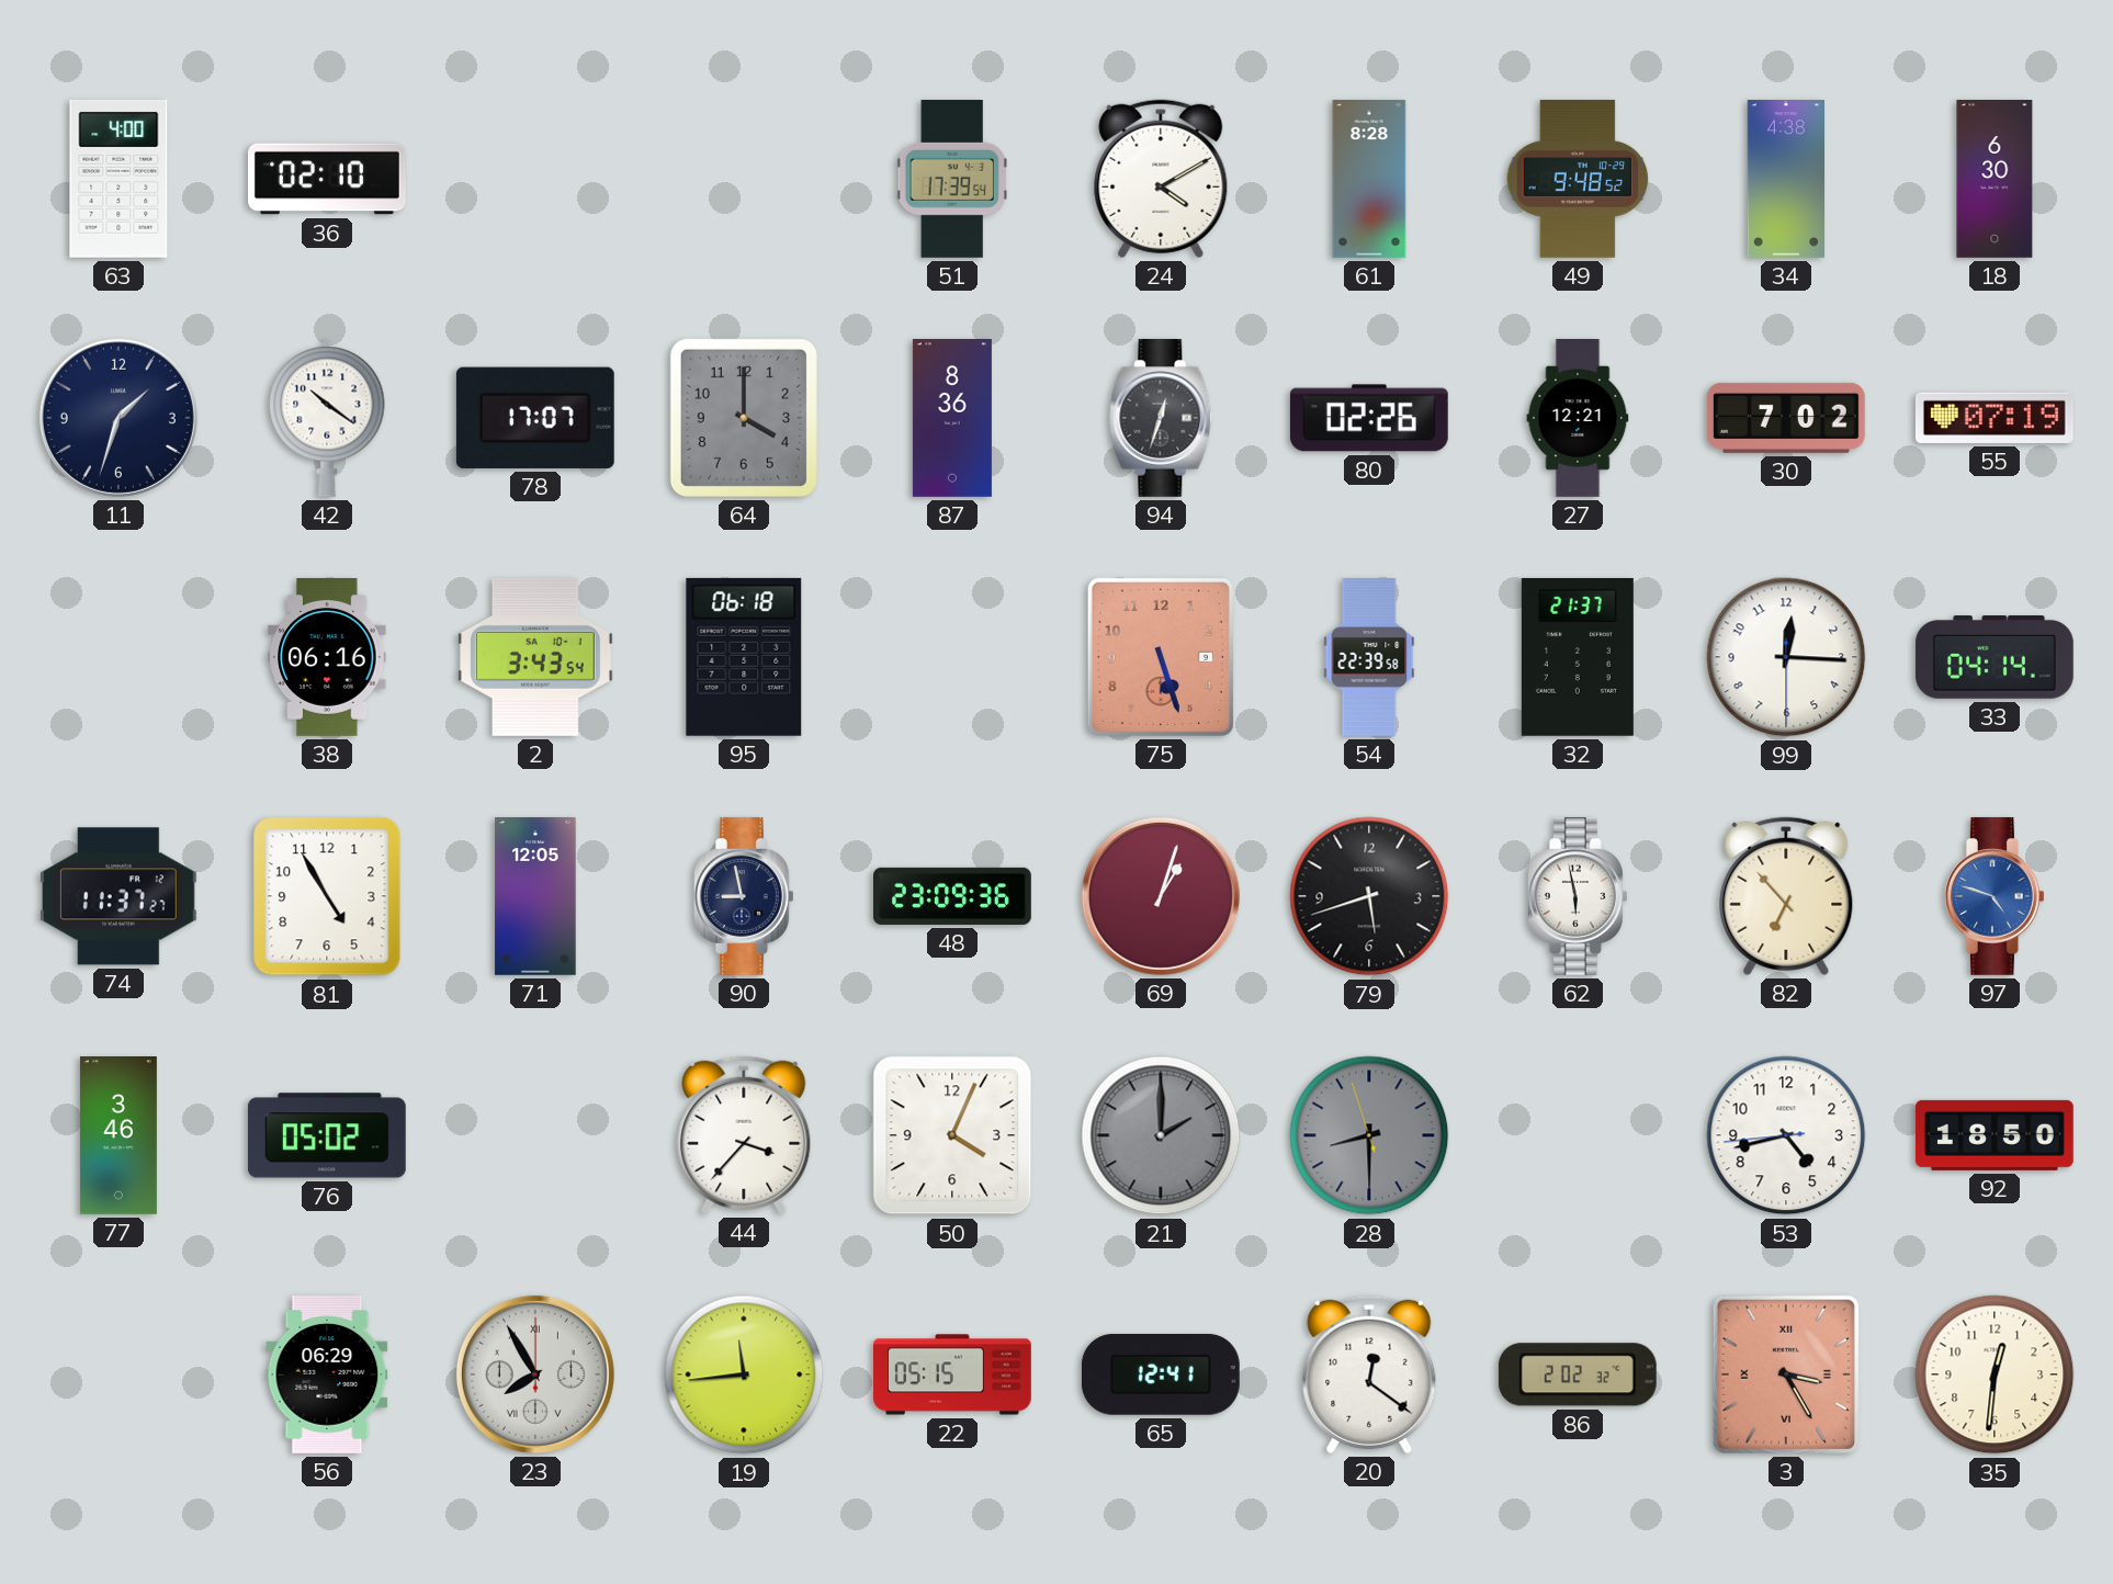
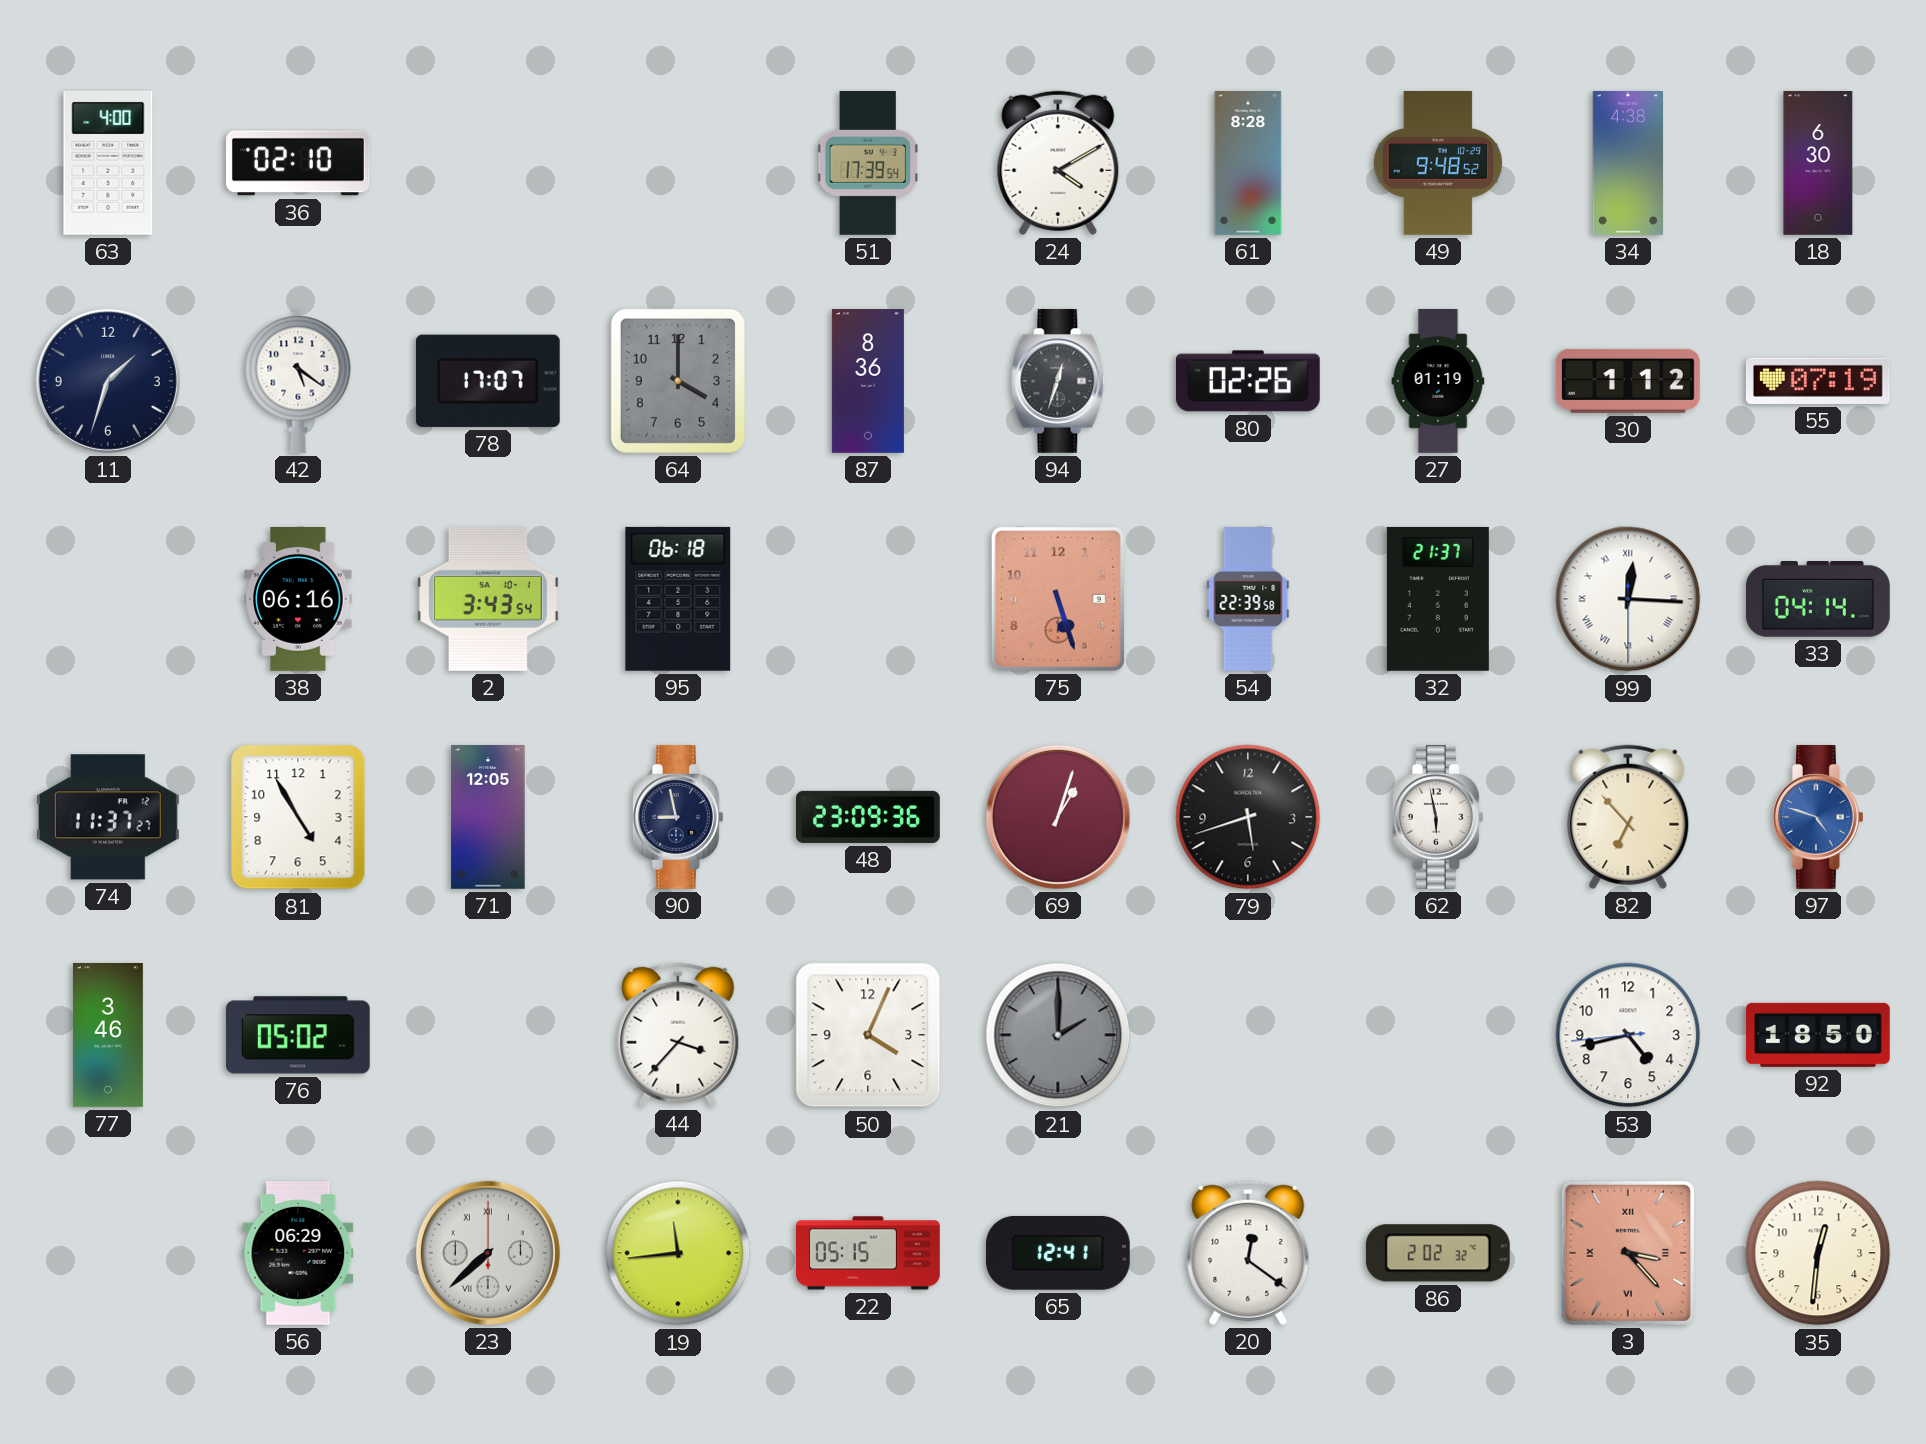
42: 10:21 -> 5:21 (298, 381)
27: 12:21 -> 01:19 (1438, 382)
30: 7:02 -> 1:12 (1628, 381)
99 numerals: Arabic -> Roman (1628, 599)
28: 8:29 -> none (1369, 1135)
23: 7:55 -> 7:38 (488, 1253)
3: 3:25 -> 3:23 (1628, 1253)
